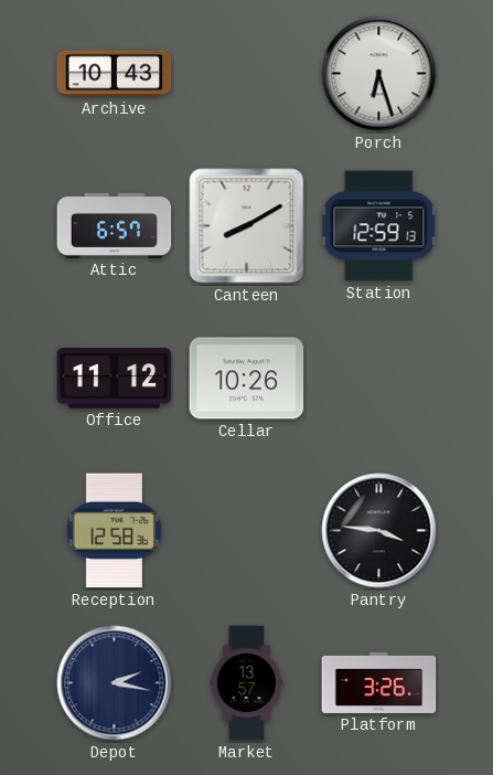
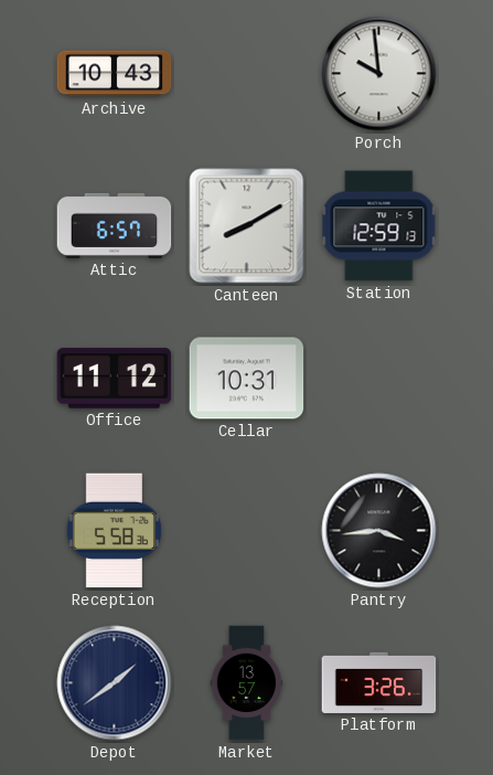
Porch: 6:27 -> 9:59 (379, 74)
Cellar: 10:26 -> 10:31 (247, 379)
Reception: 12:58 -> 5:58 (114, 531)
Pantry: 3:46 -> 3:44 (379, 531)
Depot: 2:17 -> 1:39 (115, 683)
